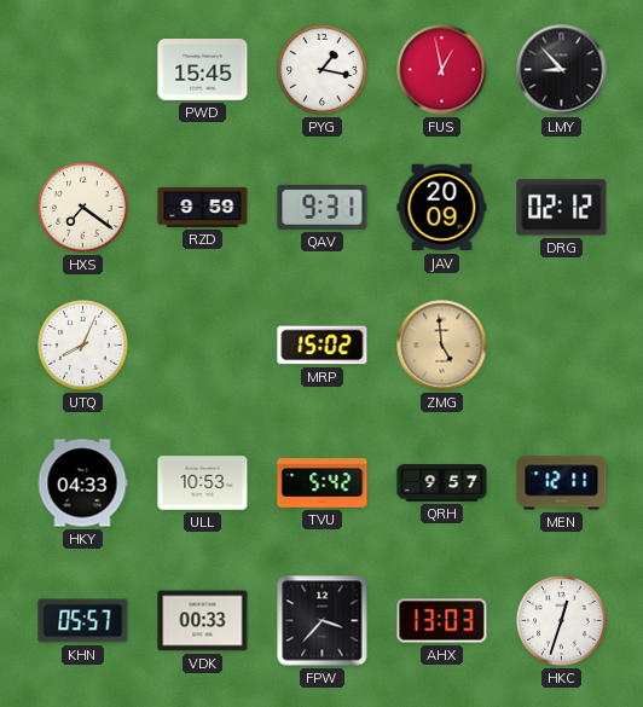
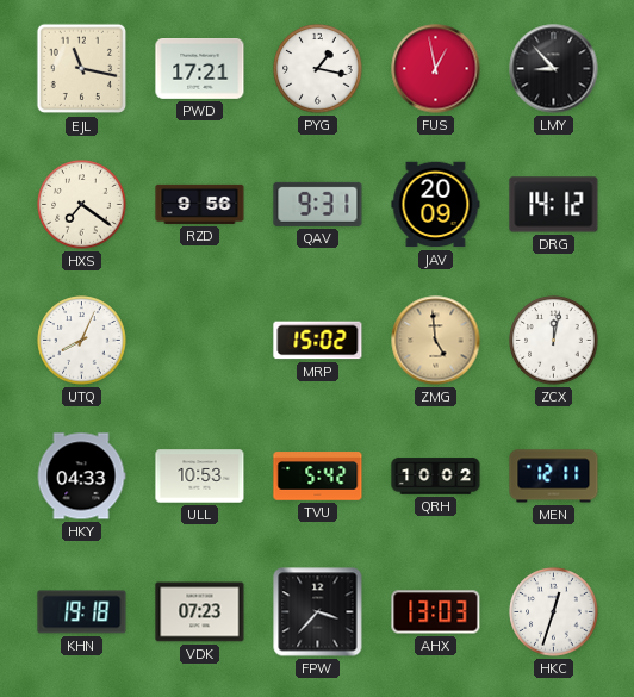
EJL: none -> 11:17 (82, 69)
PWD: 15:45 -> 17:21 (200, 69)
RZD: 9:59 -> 9:56 (200, 204)
DRG: 02:12 -> 14:12 (554, 205)
ZCX: none -> 12:02 (554, 341)
QRH: 9:57 -> 10:02 (436, 477)
KHN: 05:57 -> 19:18 (82, 612)
VDK: 00:33 -> 07:23 (200, 612)
